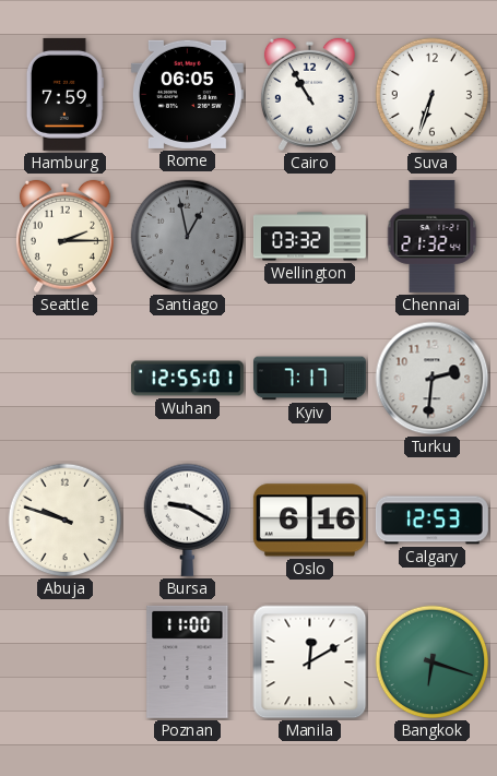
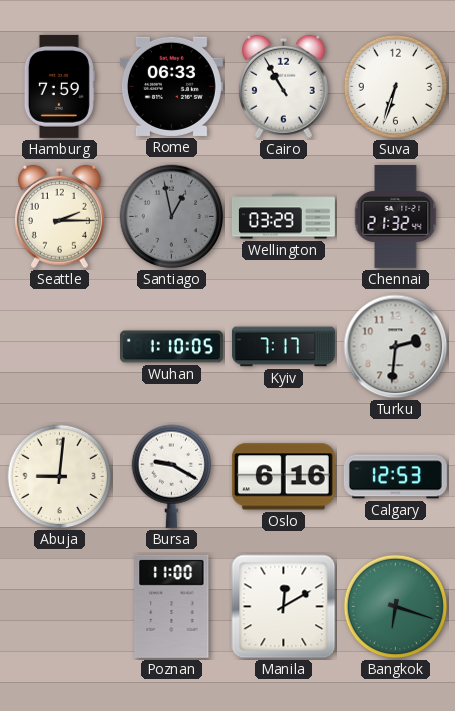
Rome: 06:05 -> 06:33 (171, 86)
Wellington: 03:32 -> 03:29 (283, 217)
Wuhan: 12:55 -> 1:10 (171, 347)
Abuja: 9:48 -> 9:01 (60, 477)
